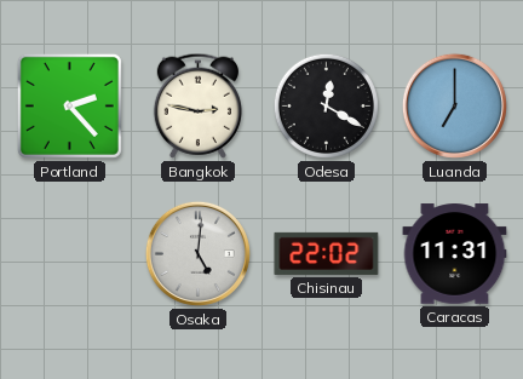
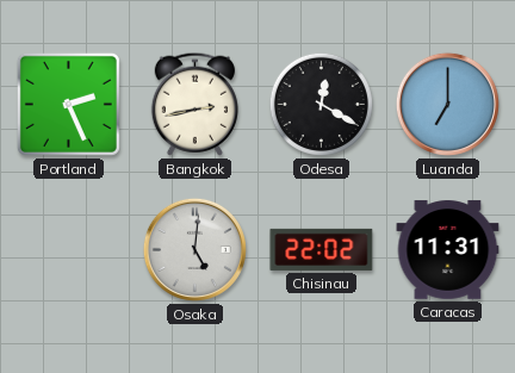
Portland: 2:23 -> 2:26 (68, 104)
Bangkok: 2:47 -> 2:43 (194, 104)
